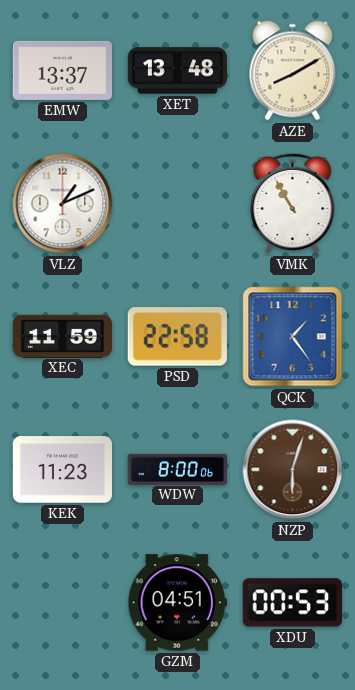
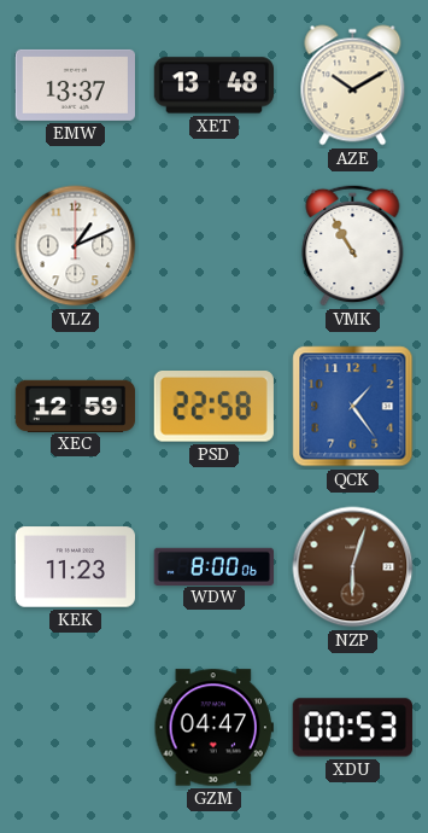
AZE: 8:10 -> 10:10 (353, 86)
XEC: 11:59 -> 12:59 (76, 406)
GZM: 04:51 -> 04:47 (213, 728)
